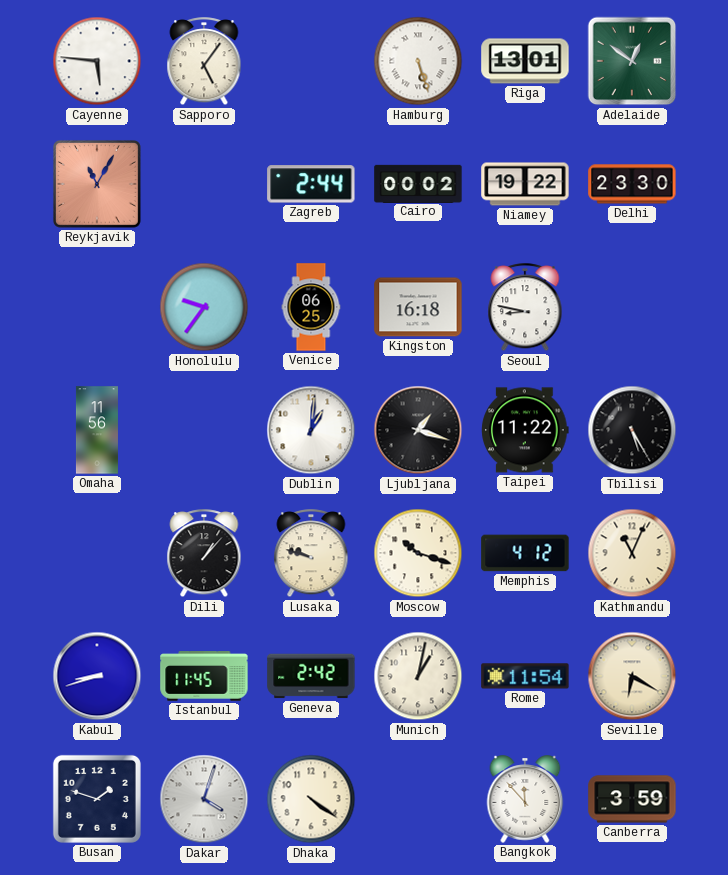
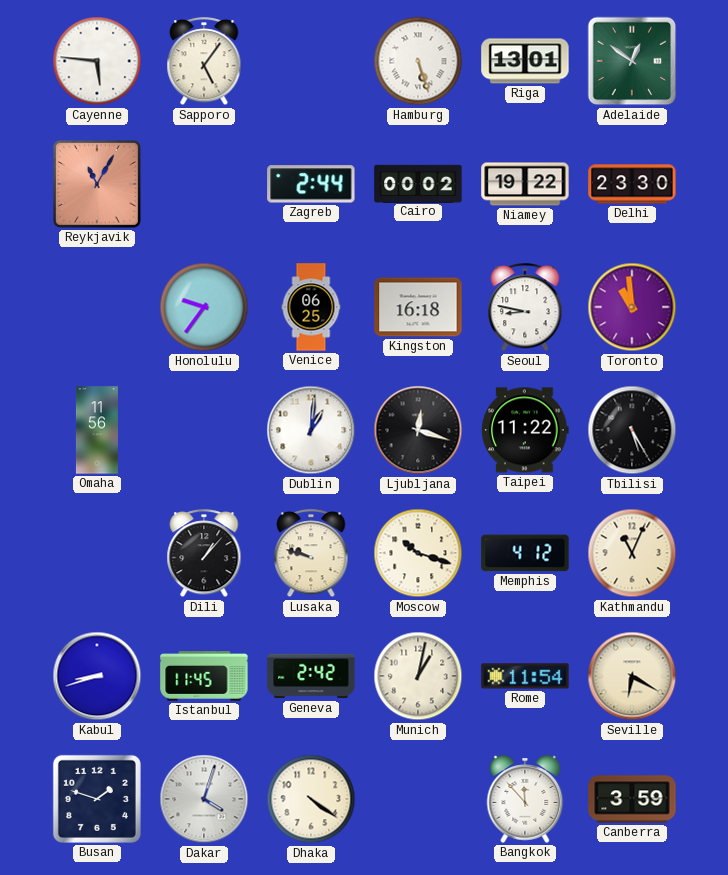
Toronto: none -> 10:59 (632, 307)
Ljubljana: 1:18 -> 12:18 (418, 430)
